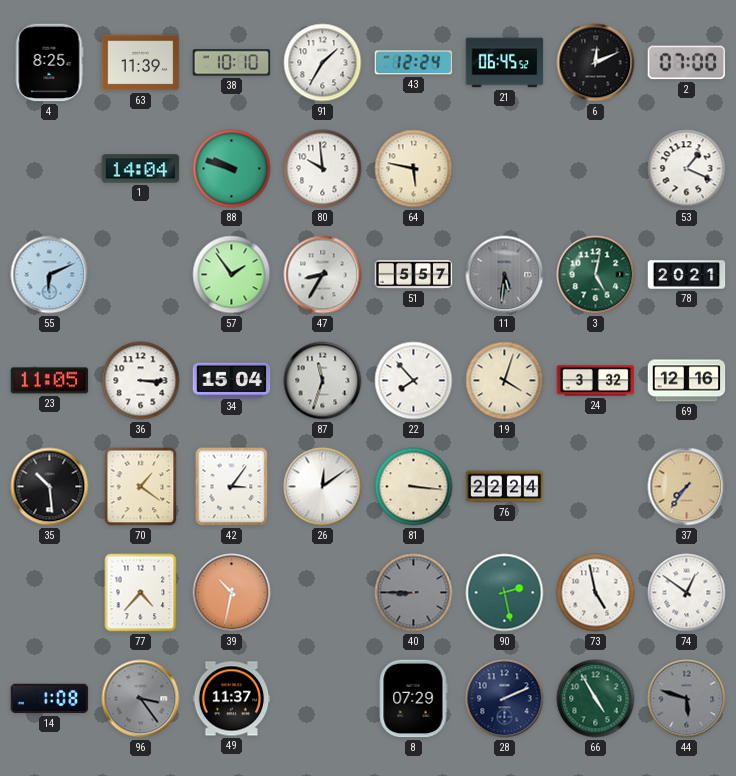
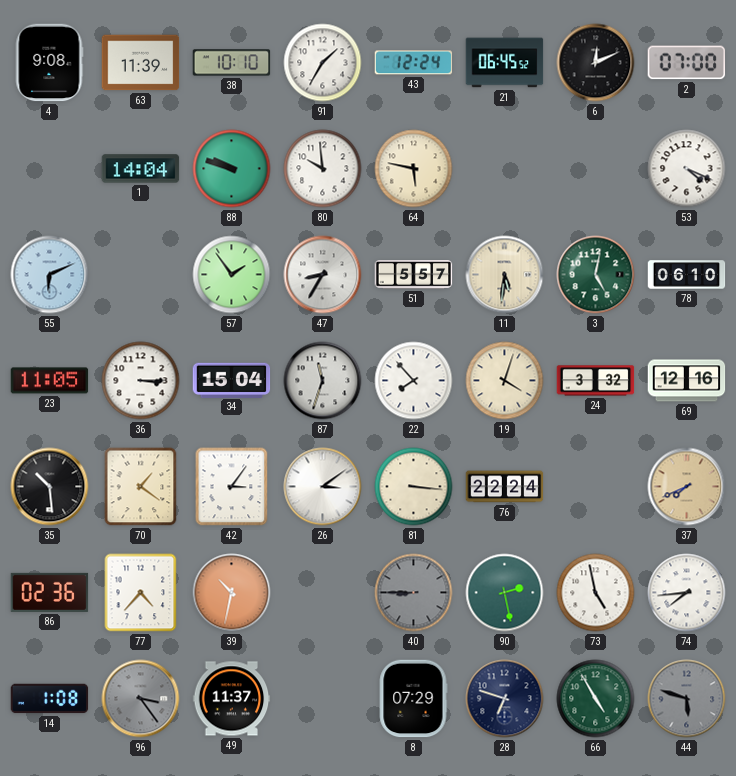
4: 8:25 -> 9:08 (49, 63)
53: 1:19 -> 4:19 (687, 169)
11 dial: grey -> cream (505, 275)
78: 20:21 -> 06:10 (687, 275)
26: 12:09 -> 3:09 (323, 487)
37: 7:36 -> 7:41 (687, 487)
86: none -> 02:36 (50, 592)
74: 12:51 -> 7:44 (687, 593)
28: 2:11 -> 6:48 (505, 699)
